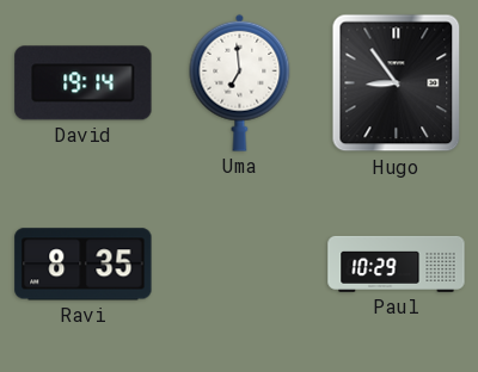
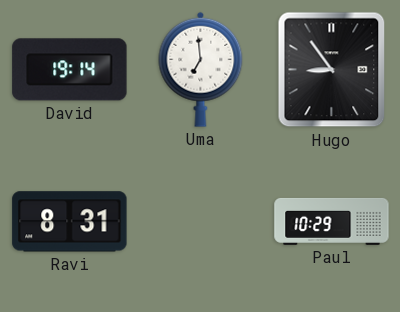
Ravi: 8:35 -> 8:31 (70, 222)
